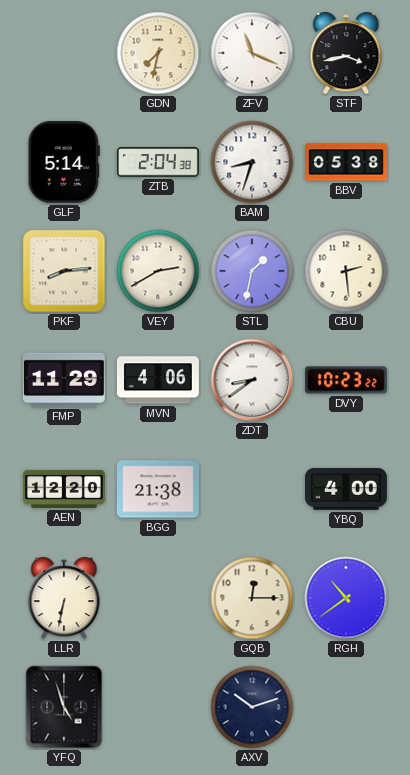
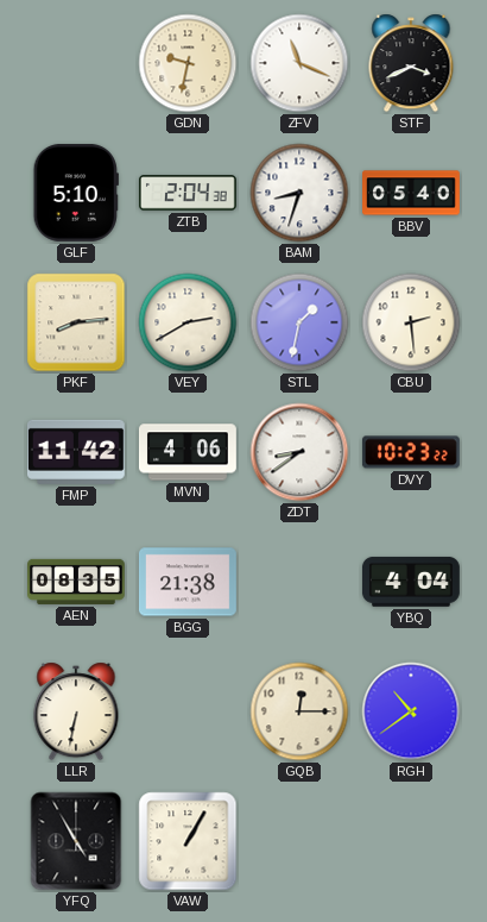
GDN: 7:32 -> 9:32 (188, 63)
STF: 3:43 -> 3:41 (411, 63)
GLF: 5:14 -> 5:10 (76, 193)
BBV: 05:38 -> 05:40 (412, 193)
FMP: 11:29 -> 11:42 (76, 452)
AEN: 12:20 -> 08:35 (77, 582)
YBQ: 4:00 -> 4:04 (411, 582)
YFQ: 4:57 -> 4:55 (76, 841)
VAW: none -> 1:05 (188, 841)
AXV: 10:12 -> none (252, 707)
